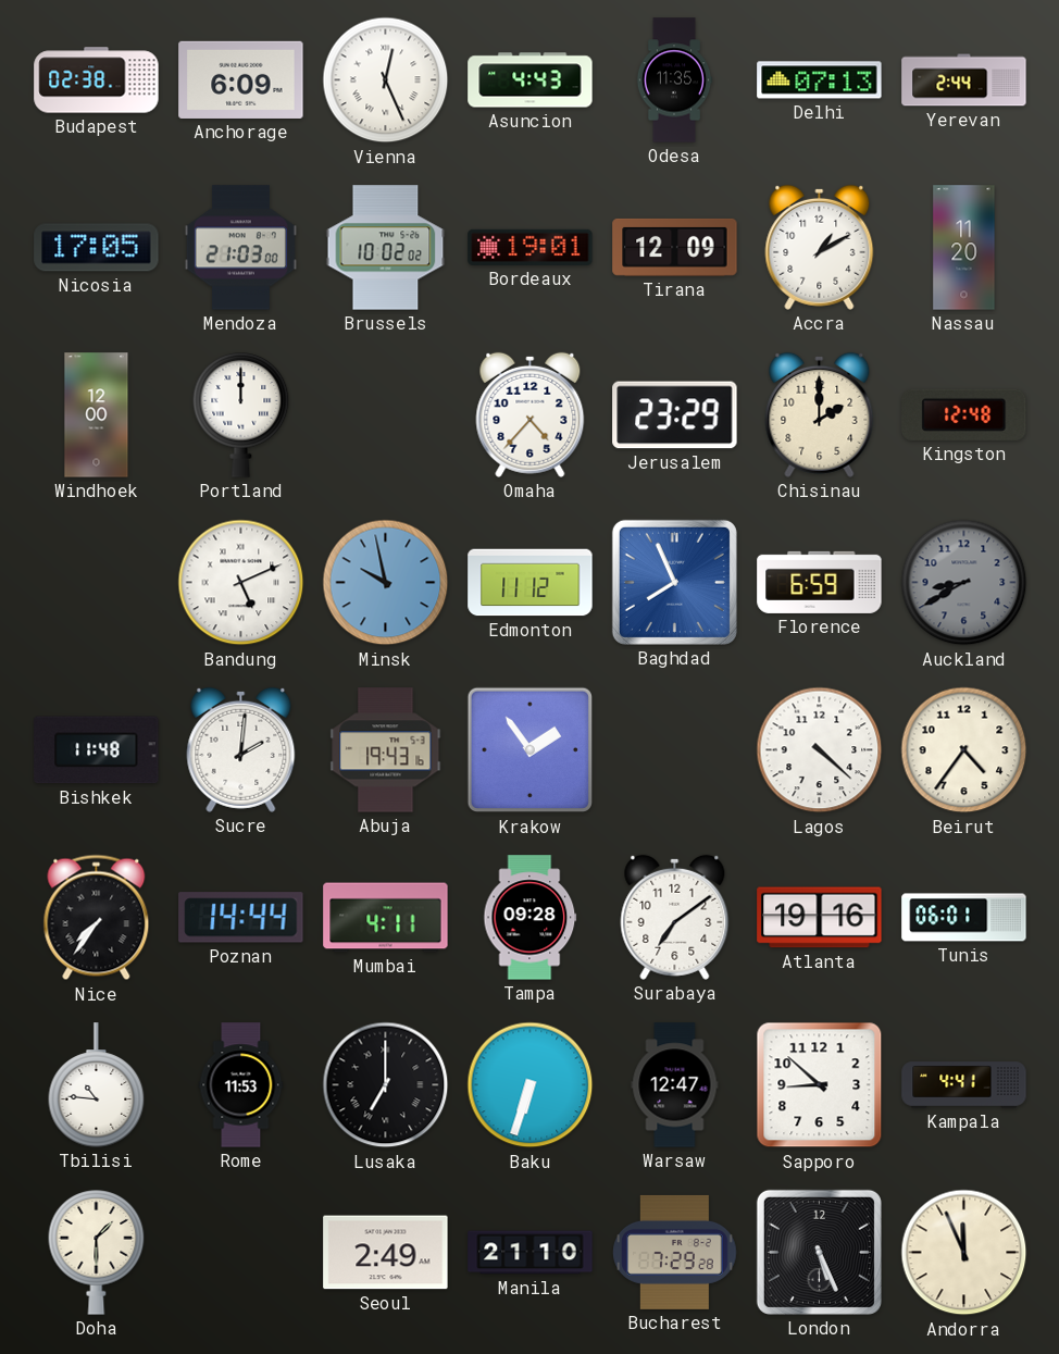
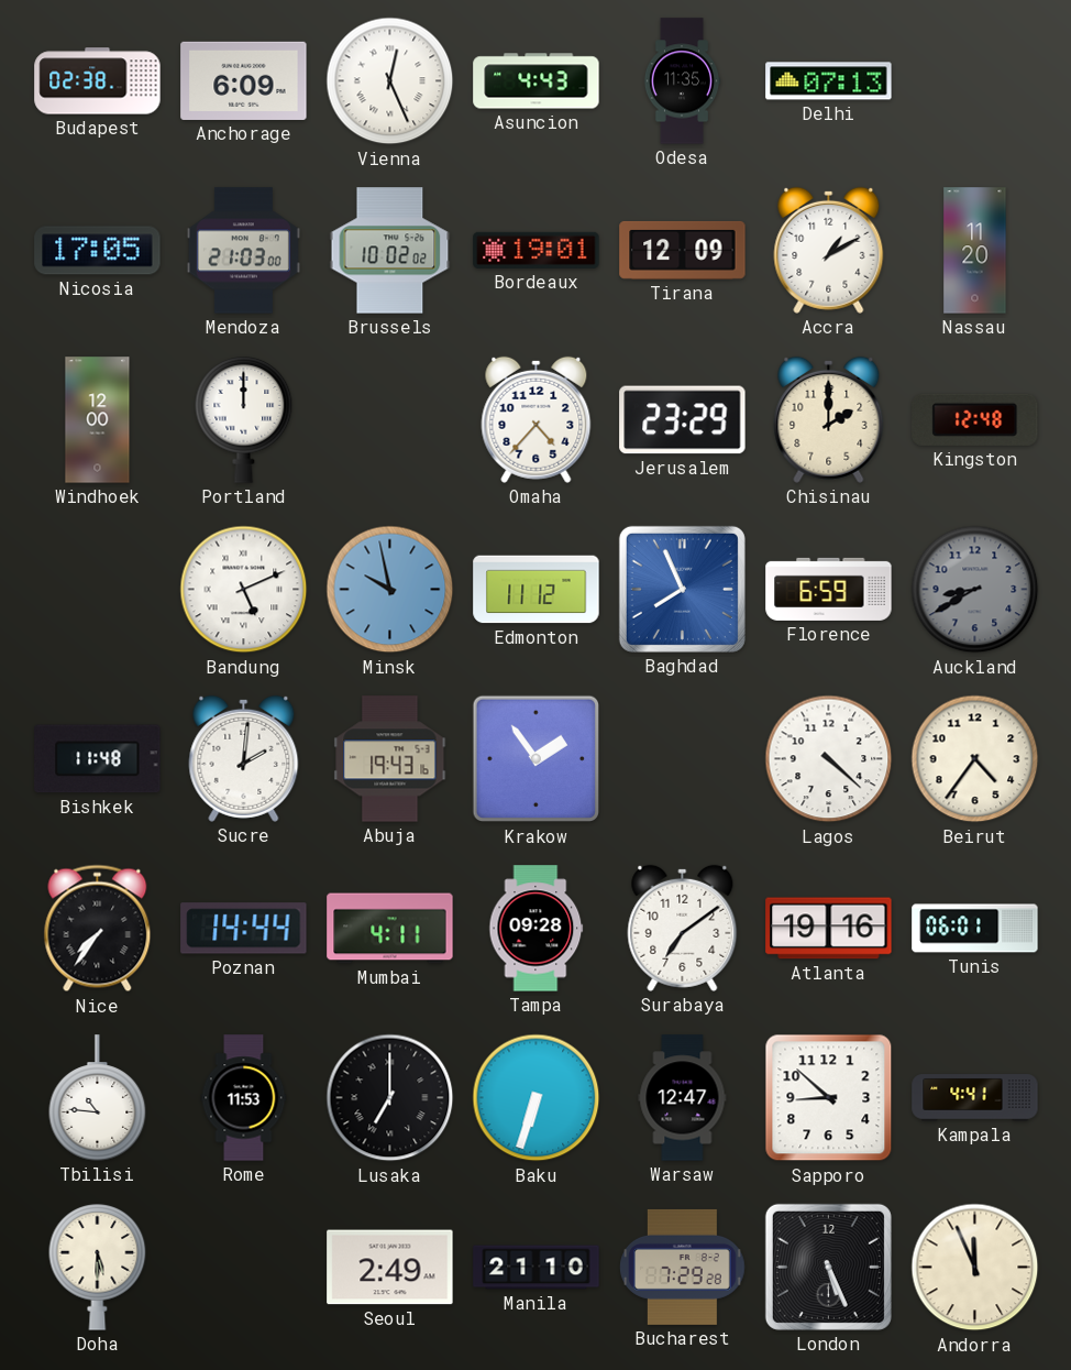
Yerevan: 2:44 -> none (964, 80)
Doha: 1:30 -> 5:30 (98, 1268)
